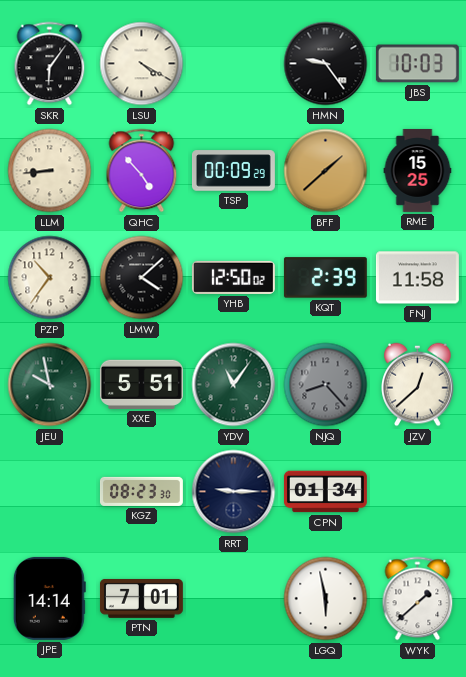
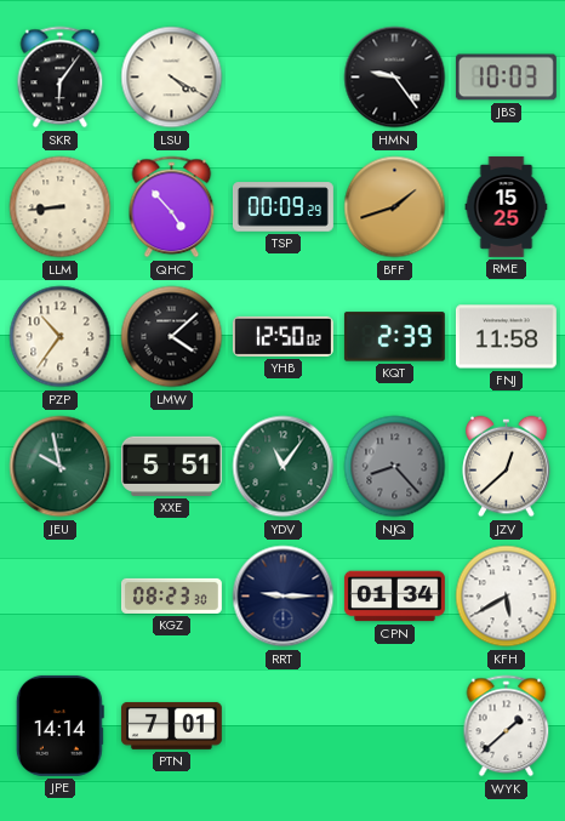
BFF: 1:38 -> 1:42 (395, 207)
KFH: none -> 5:40 (507, 597)
LGQ: 5:58 -> none (326, 599)
